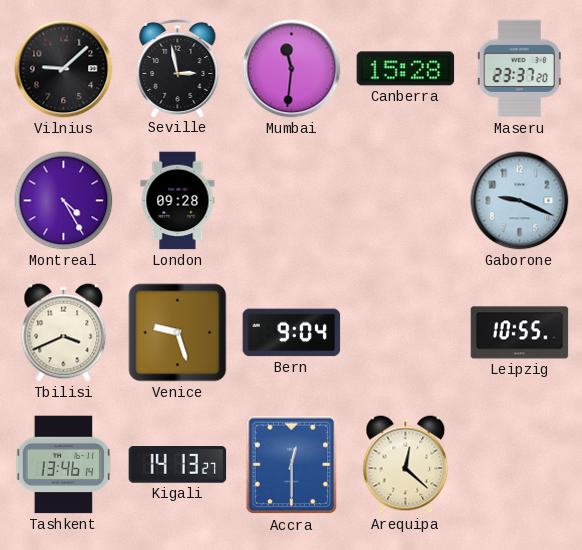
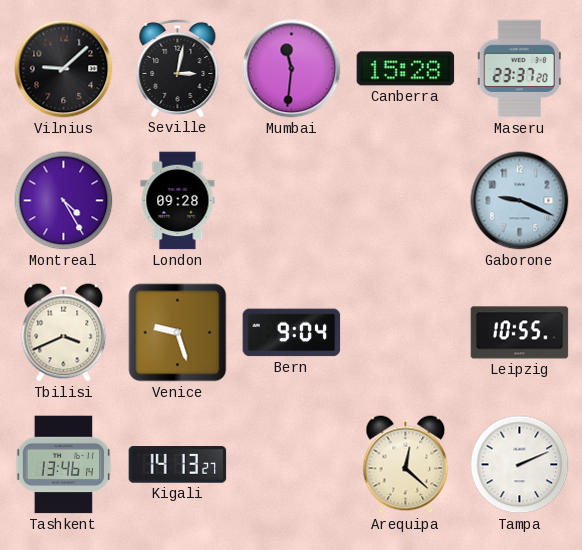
Seville: 2:58 -> 3:02 (178, 68)
Accra: 12:30 -> none (292, 465)
Tampa: none -> 2:11 (520, 465)
